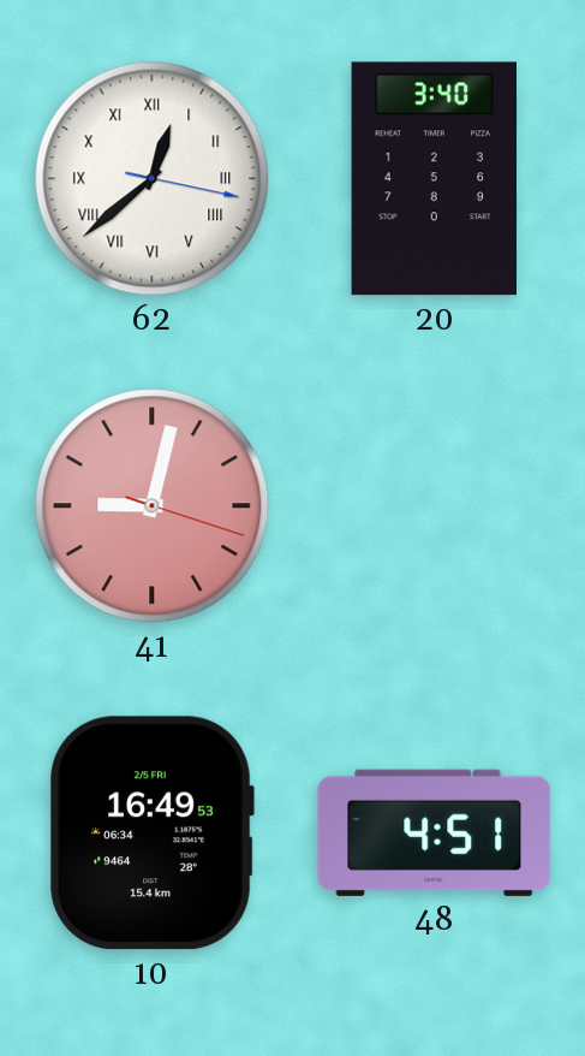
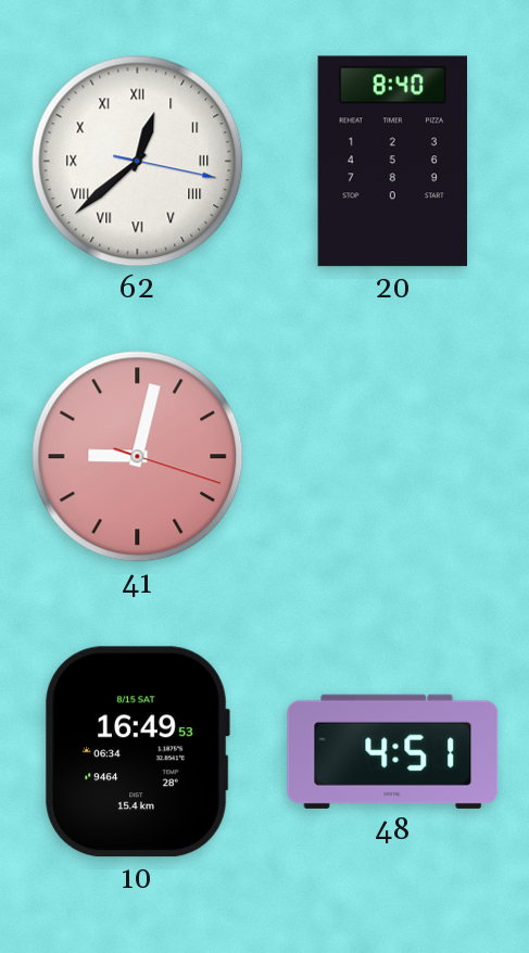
20: 3:40 -> 8:40 (393, 162)
10 date: 2/5 FRI -> 8/15 SAT (137, 752)
